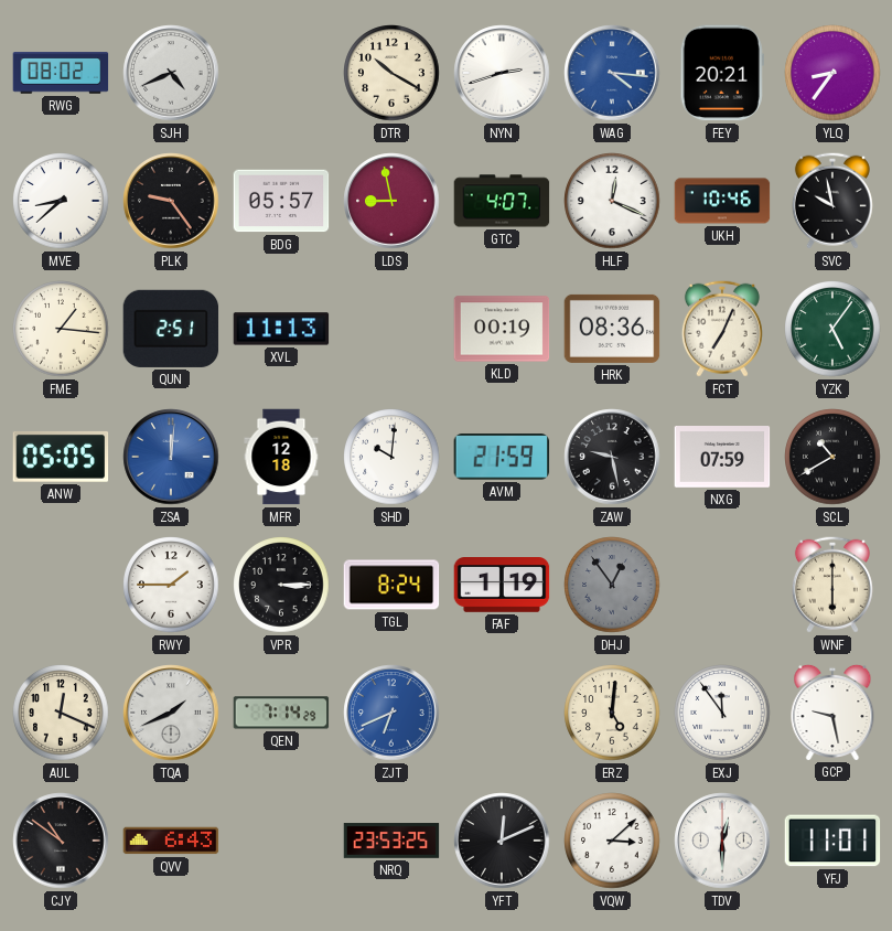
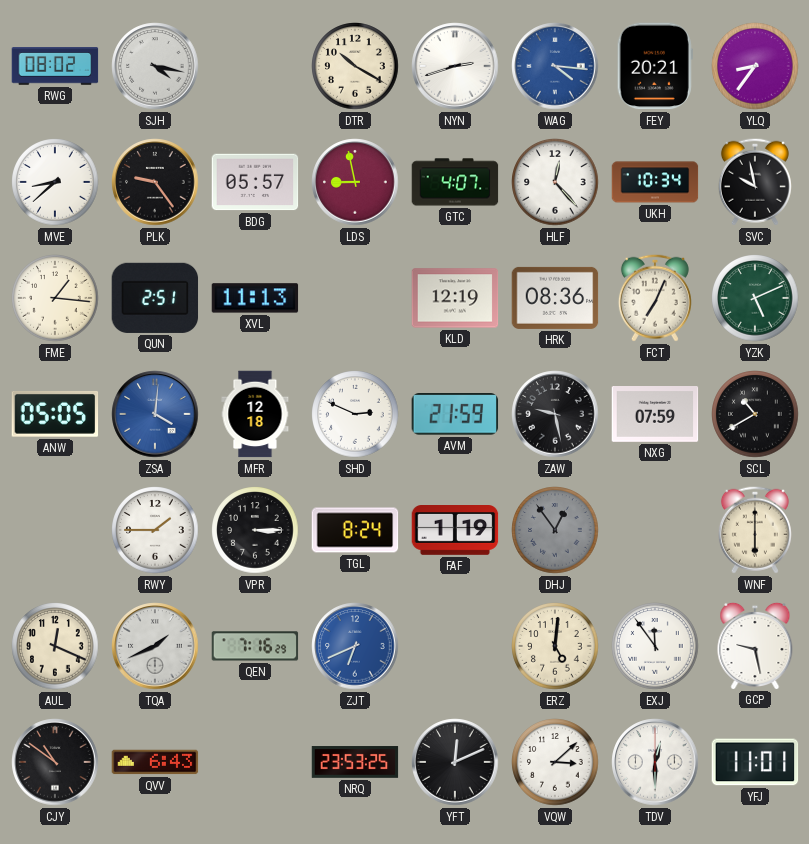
SJH: 4:41 -> 4:17 (155, 66)
HLF: 12:19 -> 12:23 (555, 182)
UKH: 10:46 -> 10:34 (655, 182)
KLD: 00:19 -> 12:19 (455, 298)
YZK: 5:06 -> 5:11 (755, 298)
ZSA: 12:01 -> 4:01 (155, 414)
SHD: 10:01 -> 2:49 (355, 414)
QEN: 7:14 -> 7:16 (255, 646)
